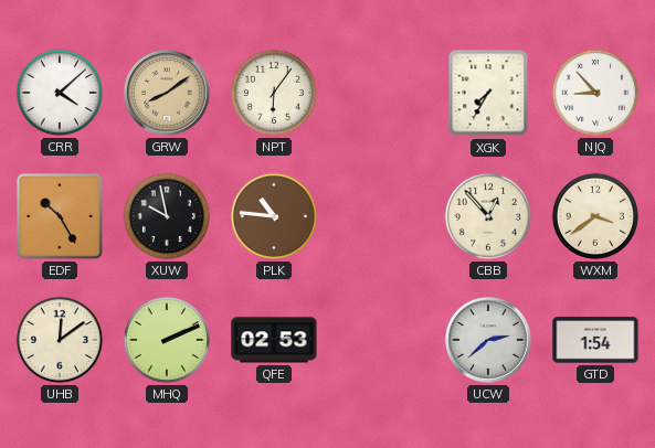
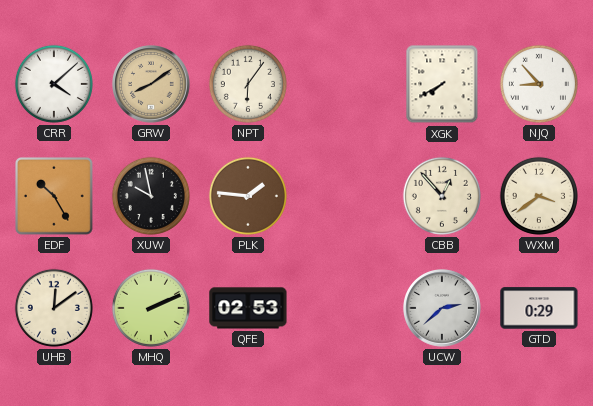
XGK: 7:35 -> 7:40 (442, 84)
PLK: 10:46 -> 1:46 (248, 196)
GTD: 1:54 -> 0:29 (539, 308)
